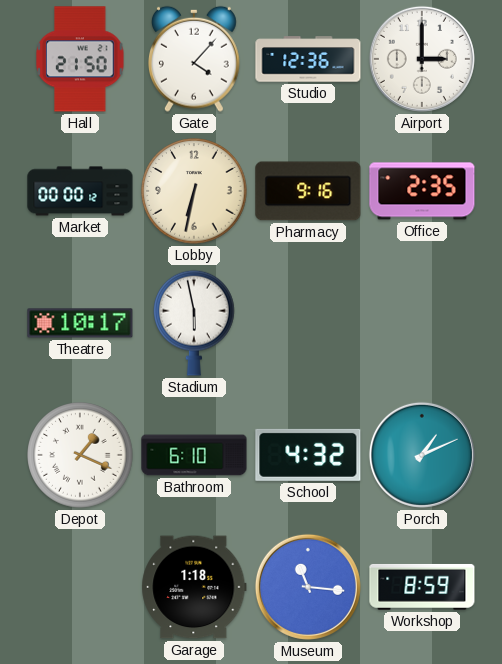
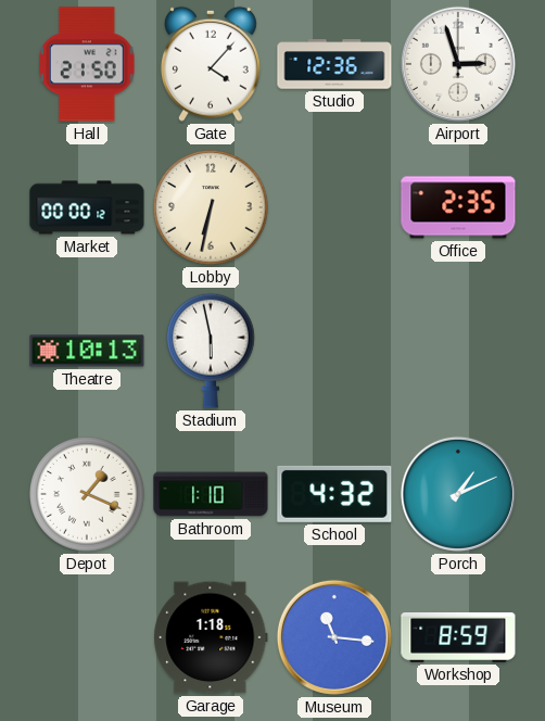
Airport: 3:00 -> 2:57 (458, 64)
Pharmacy: 9:16 -> none (308, 191)
Theatre: 10:17 -> 10:13 (87, 351)
Bathroom: 6:10 -> 1:10 (211, 494)
